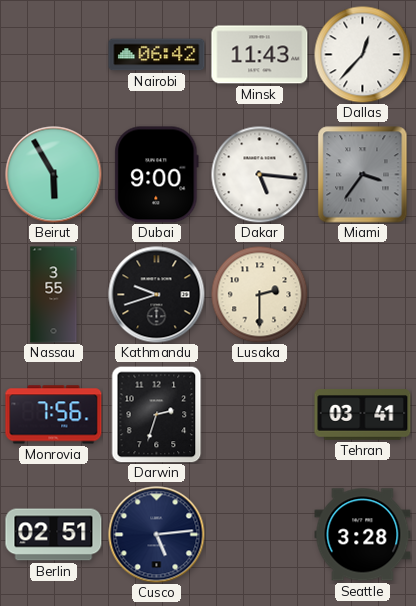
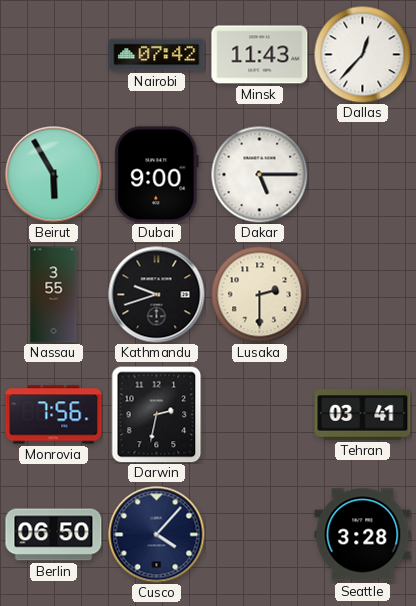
Nairobi: 06:42 -> 07:42 (157, 55)
Dakar: 5:16 -> 5:15 (259, 174)
Miami: 3:36 -> none (363, 175)
Darwin: 2:33 -> 2:32 (157, 414)
Berlin: 02:51 -> 06:50 (54, 535)
Cusco: 5:14 -> 4:07 (157, 535)
